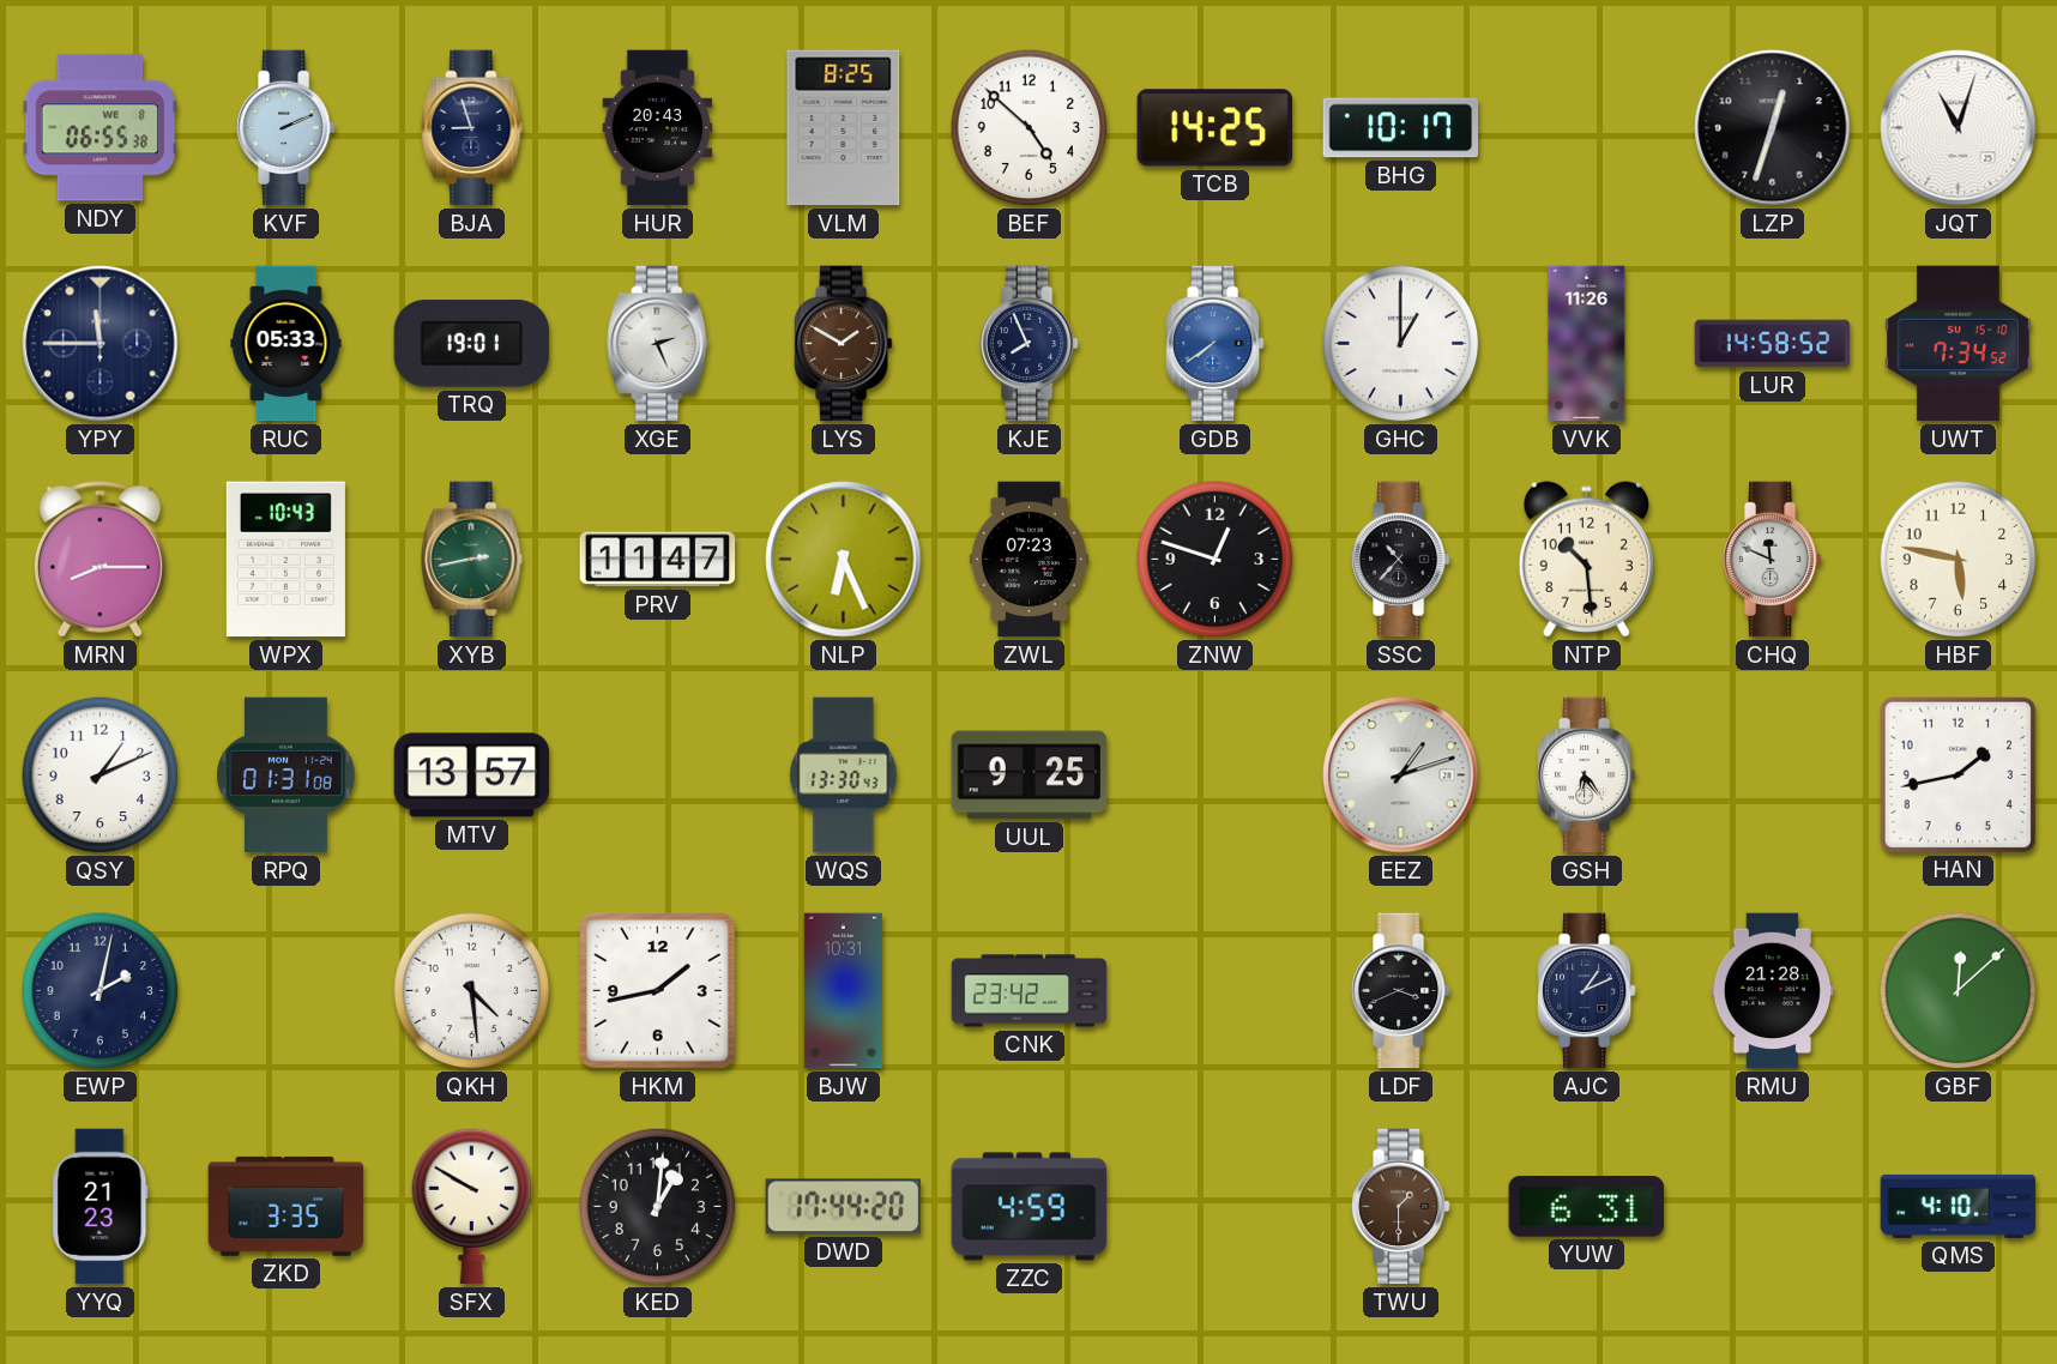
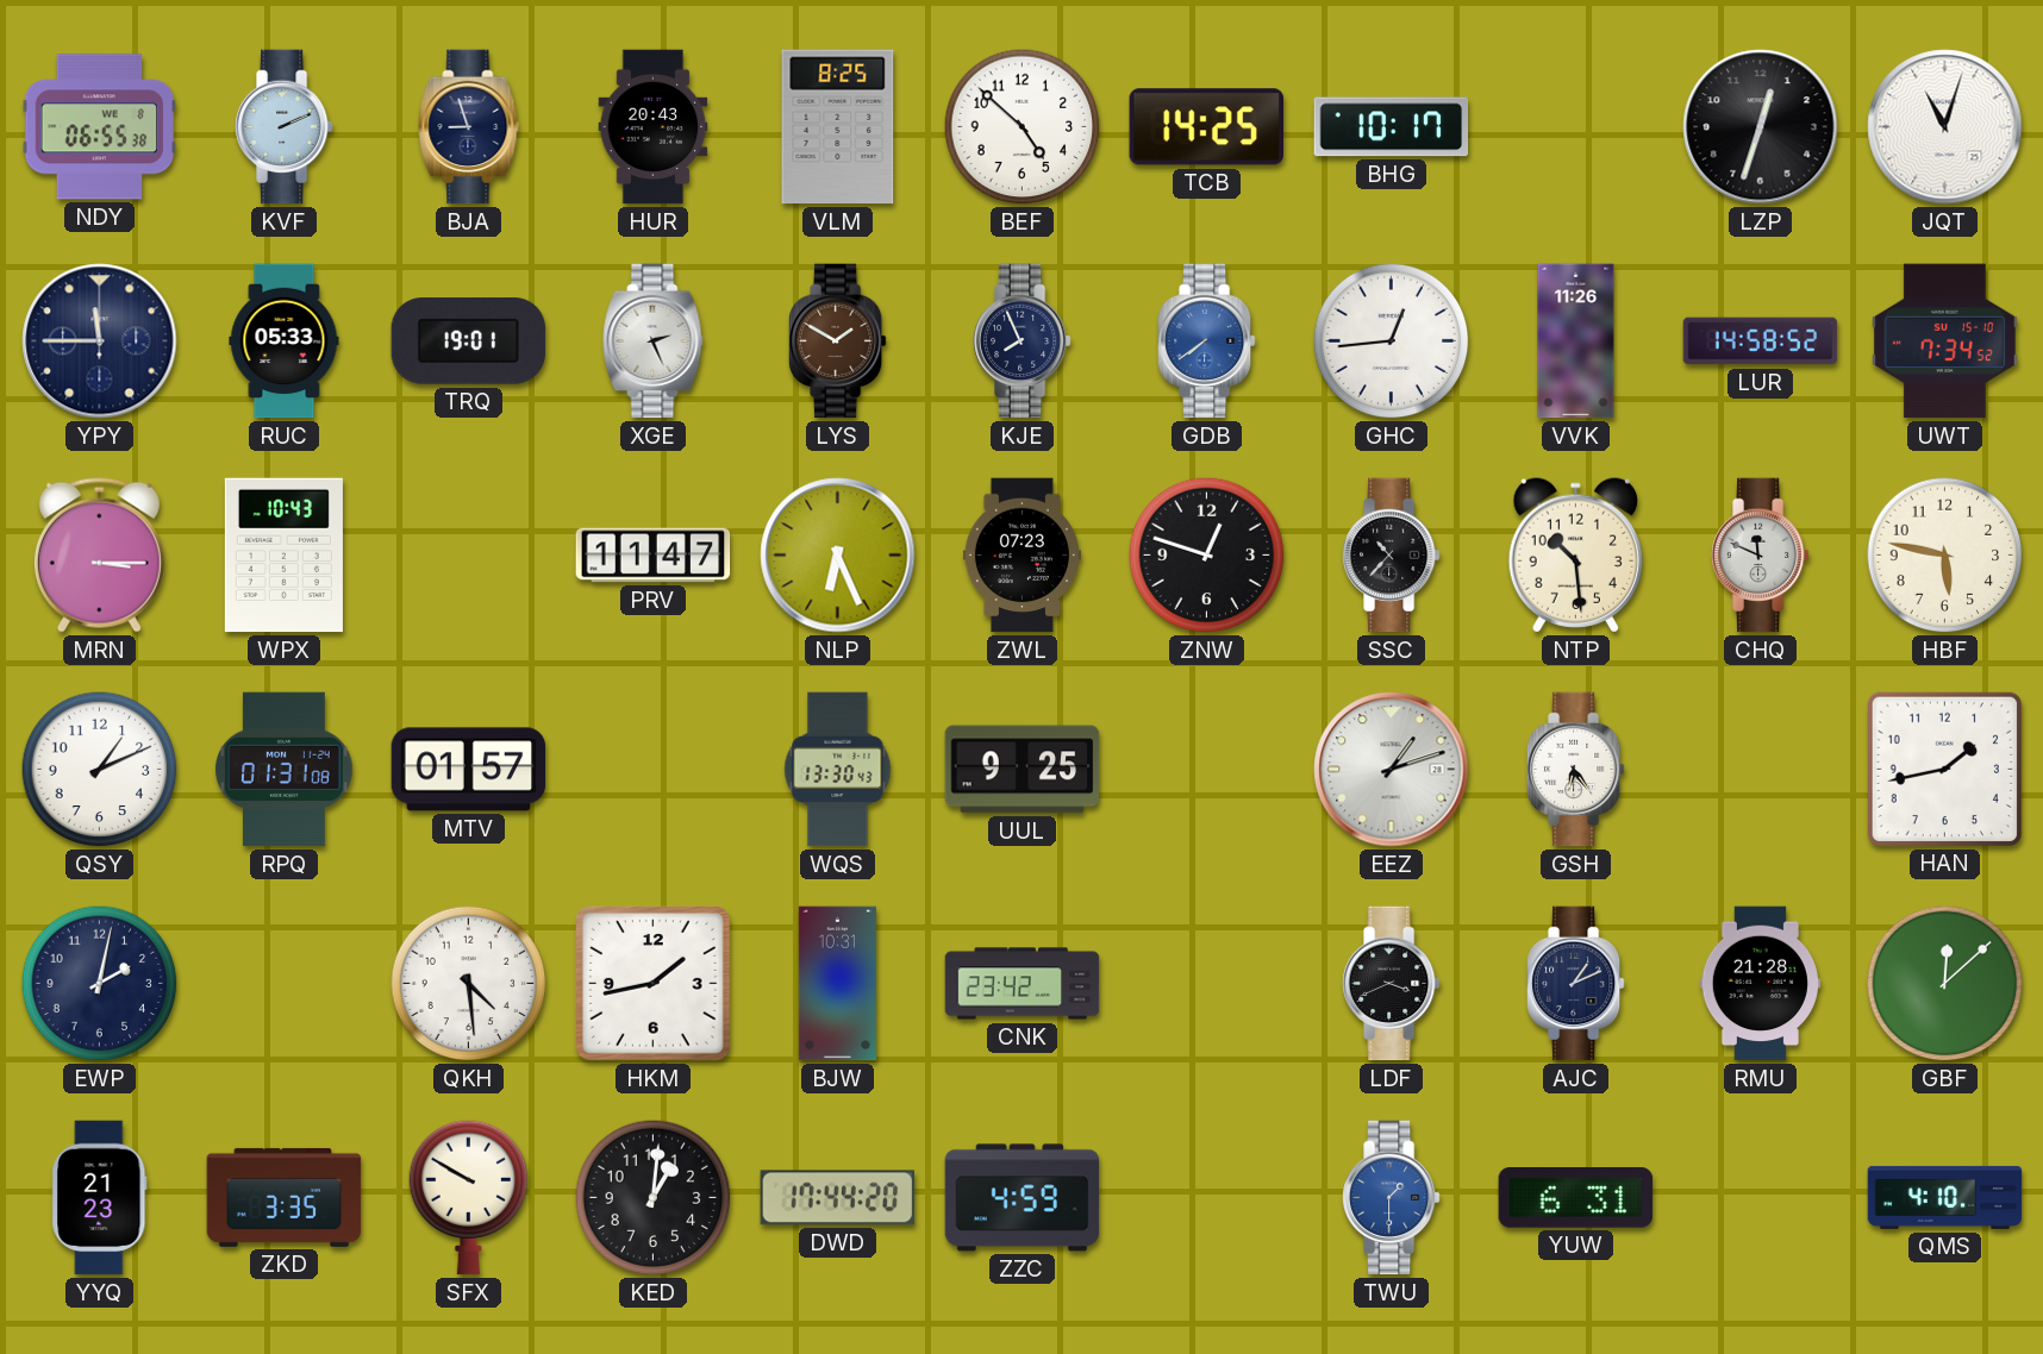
GHC: 1:00 -> 12:44 (1392, 341)
MRN: 8:15 -> 3:15 (99, 554)
XYB: 2:43 -> none (472, 560)
MTV: 13:57 -> 01:57 (469, 770)
TWU dial: brown -> blue (1391, 1198)
